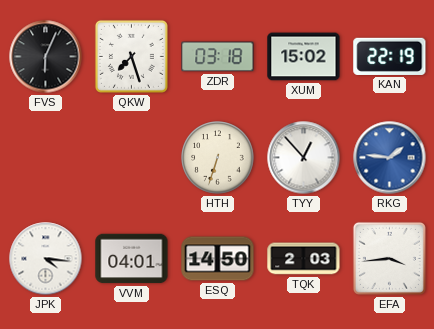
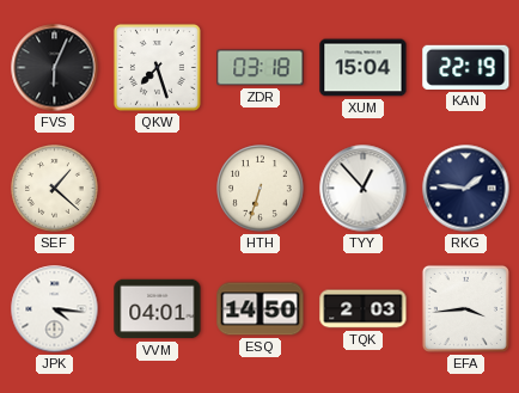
XUM: 15:02 -> 15:04 (364, 68)
SEF: none -> 1:22 (55, 189)
RKG dial: blue -> navy (466, 189)
